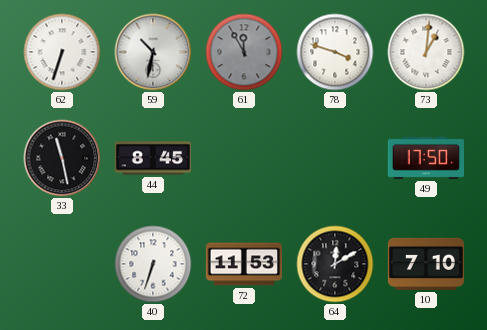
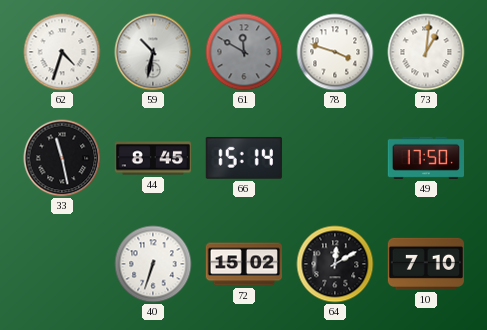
62: 6:33 -> 4:33 (62, 52)
61: 11:55 -> 11:50 (244, 52)
66: none -> 15:14 (244, 158)
72: 11:53 -> 15:02 (243, 264)
